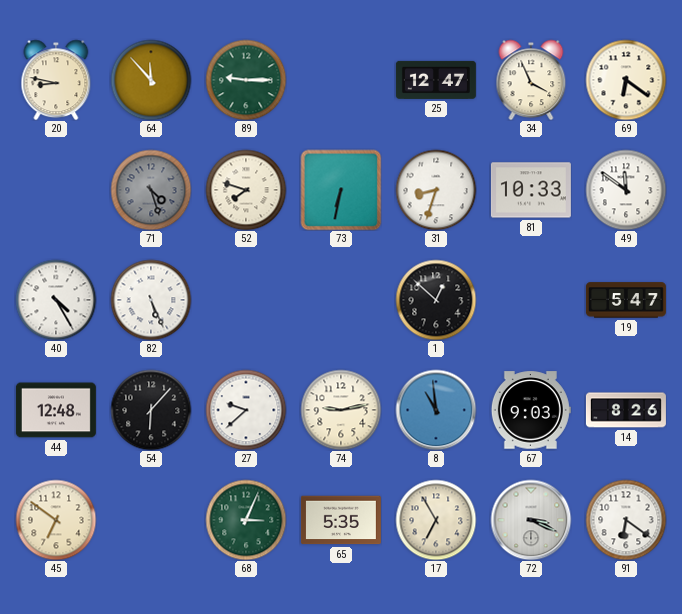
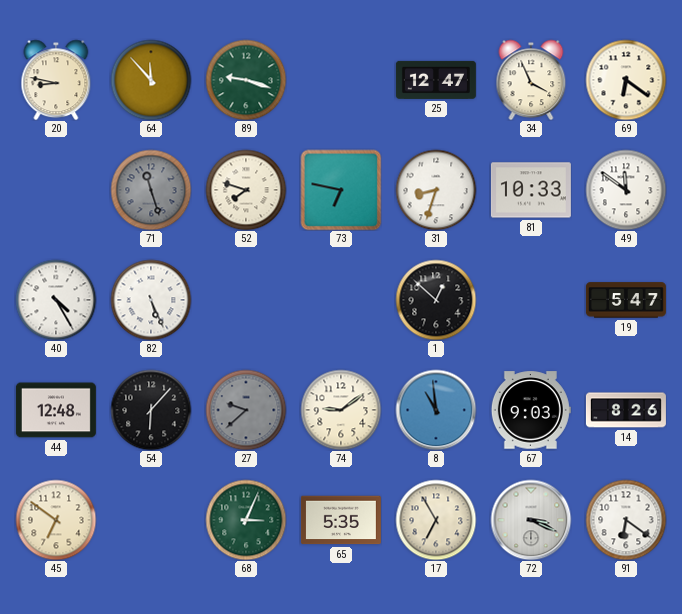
89: 9:15 -> 9:18 (246, 80)
71: 4:27 -> 11:27 (151, 190)
73: 6:32 -> 6:47 (341, 190)
27 dial: white -> grey (246, 410)
74: 9:13 -> 9:09 (341, 410)
